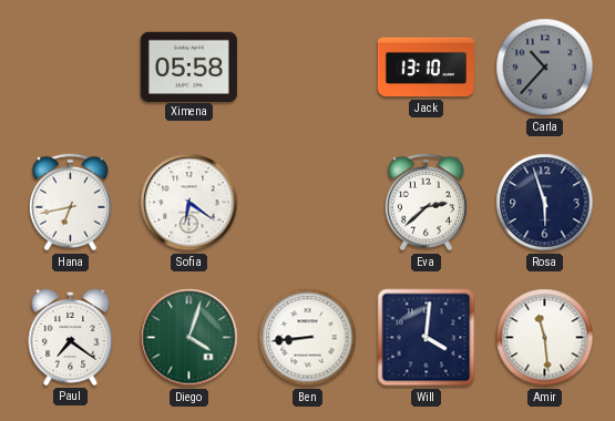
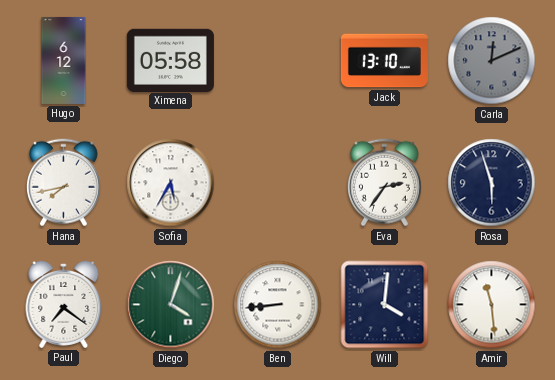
Hugo: none -> 6:12 (64, 60)
Carla: 10:37 -> 12:11 (492, 61)
Hana: 6:43 -> 7:43 (63, 183)
Sofia: 6:21 -> 5:35 (171, 183)
Eva: 2:38 -> 2:36 (384, 183)
